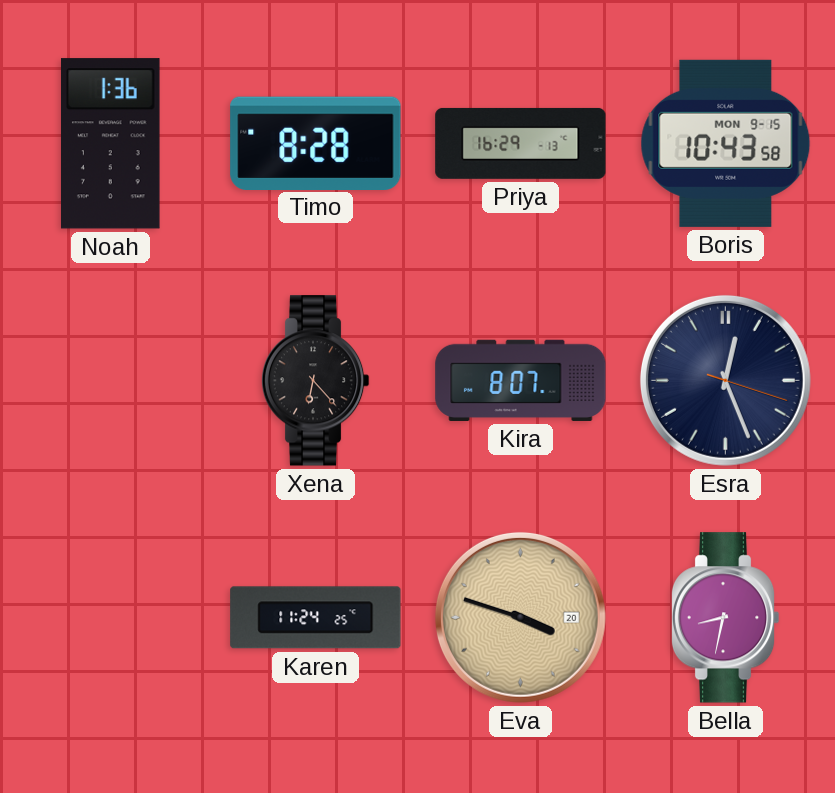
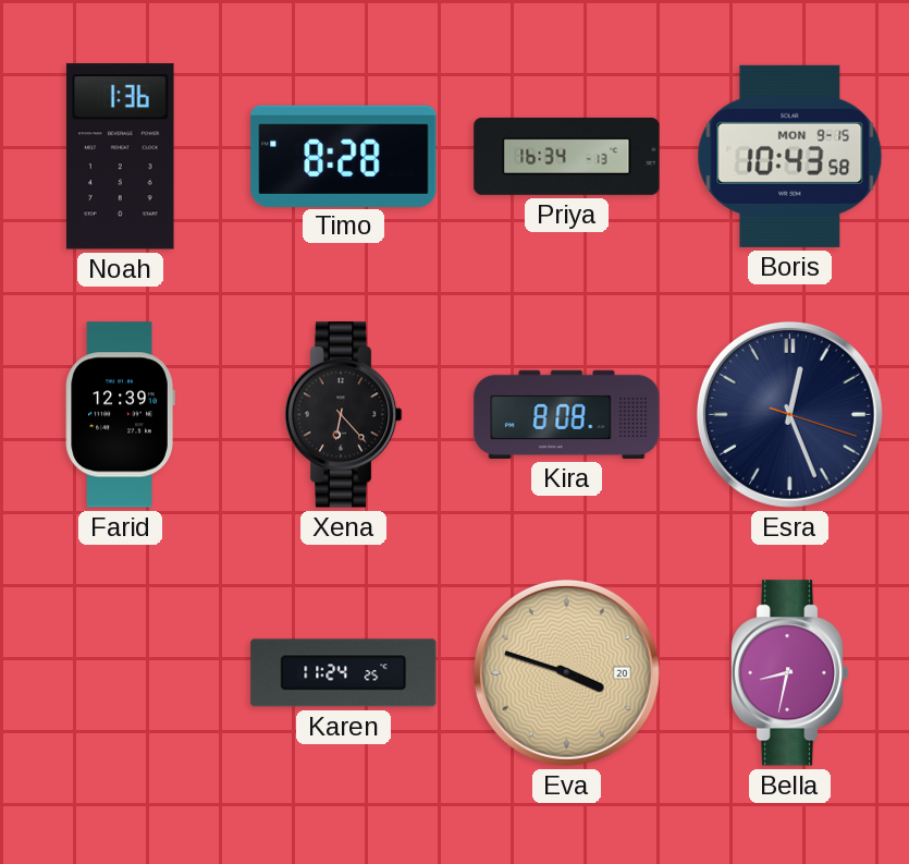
Priya: 16:29 -> 16:34 (567, 156)
Farid: none -> 12:39 (120, 415)
Kira: 8:07 -> 8:08 (567, 414)
